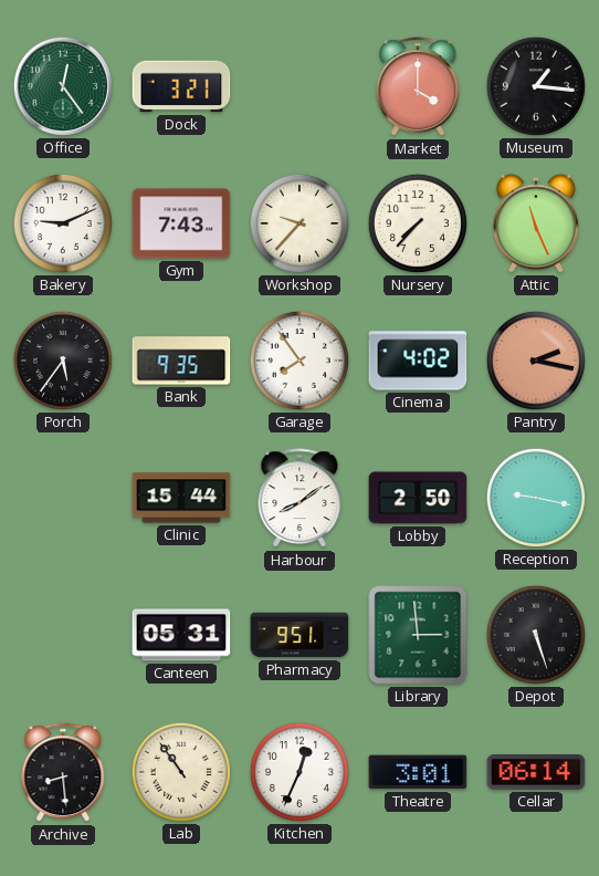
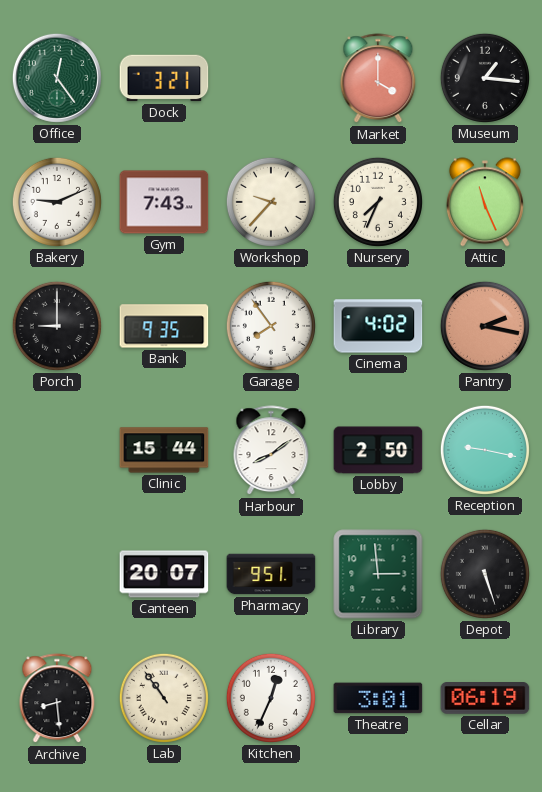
Nursery: 7:37 -> 7:34 (378, 202)
Porch: 5:36 -> 9:00 (57, 326)
Canteen: 05:31 -> 20:07 (164, 574)
Cellar: 06:14 -> 06:19 (485, 699)
